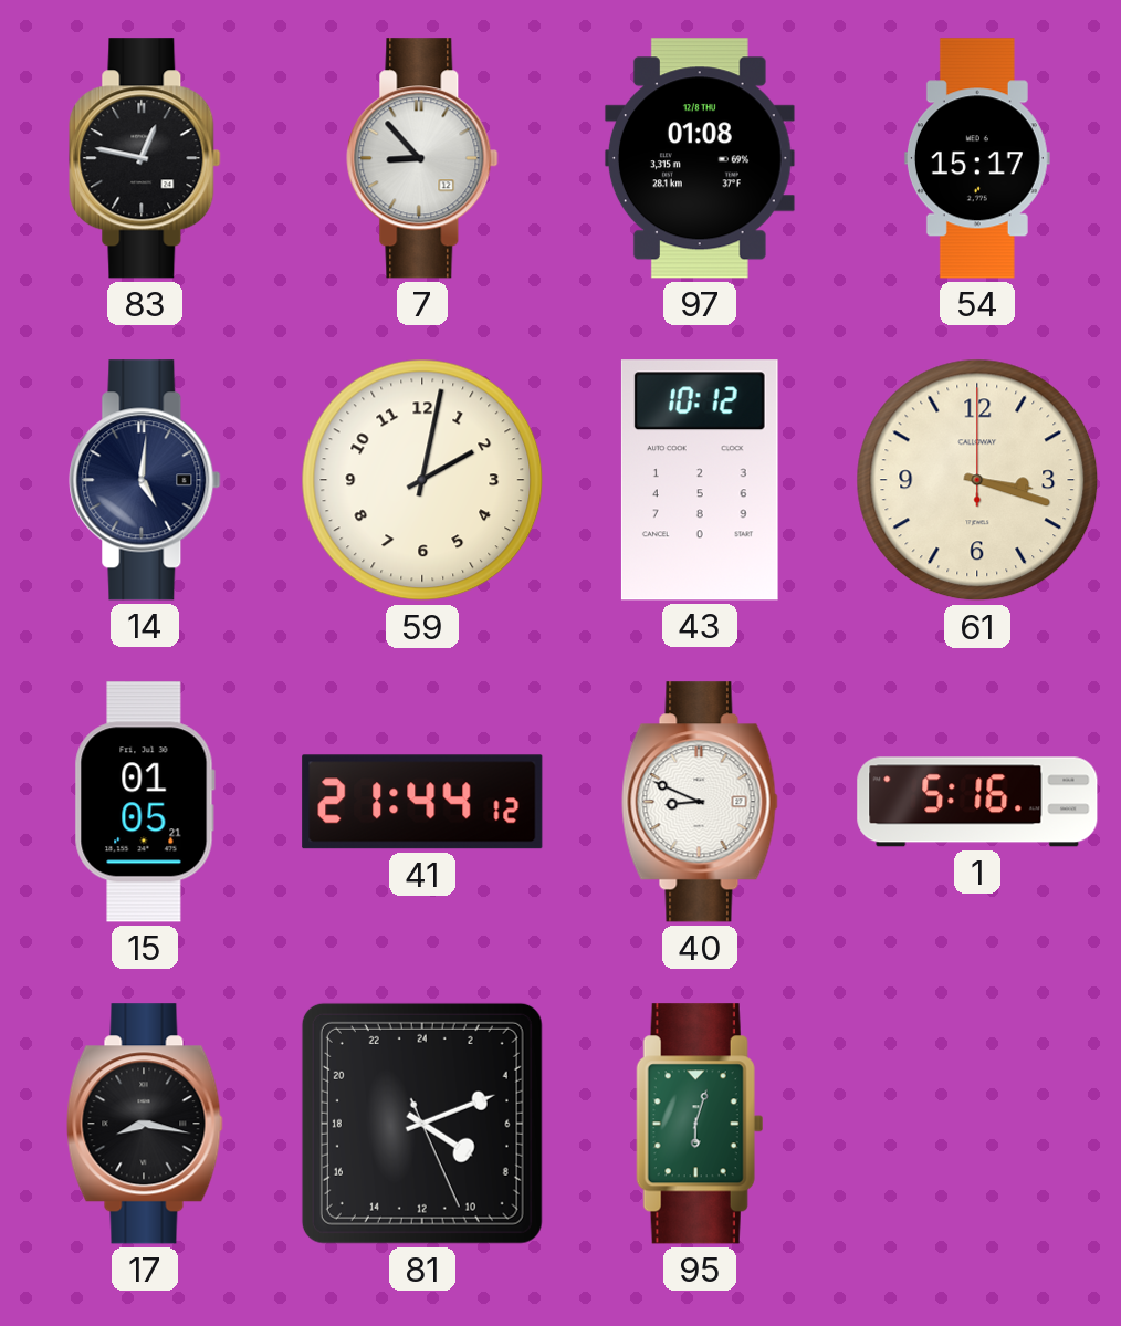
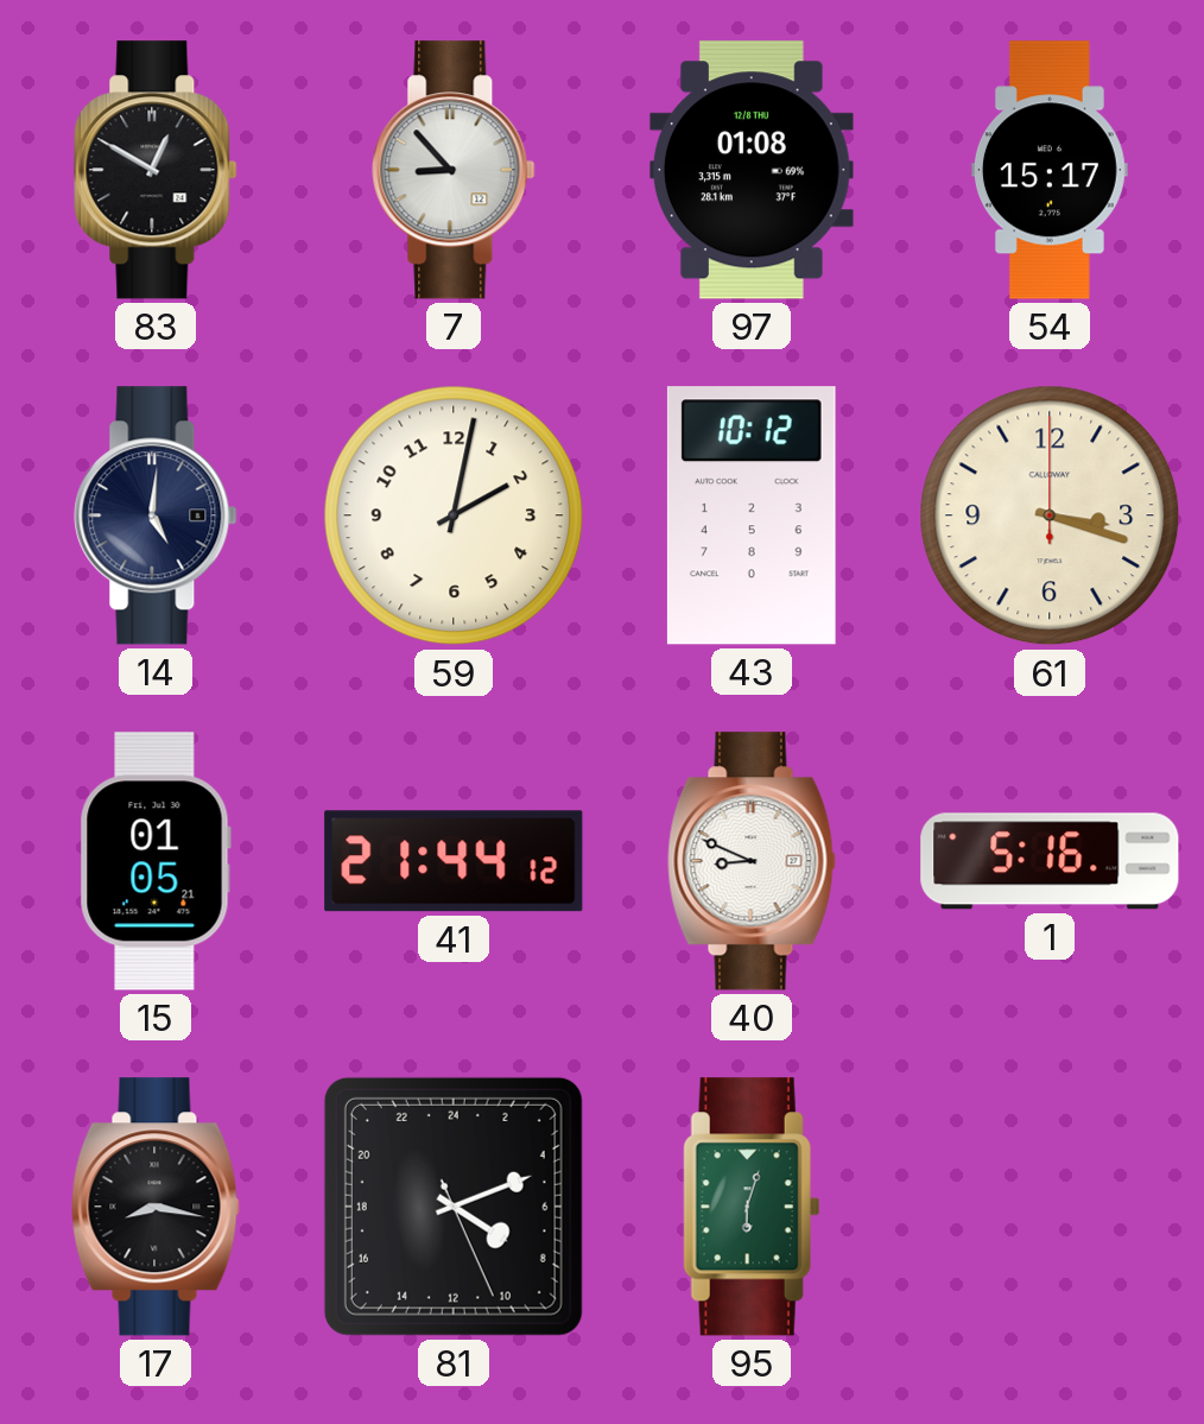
83: 12:47 -> 12:50 (156, 170)
